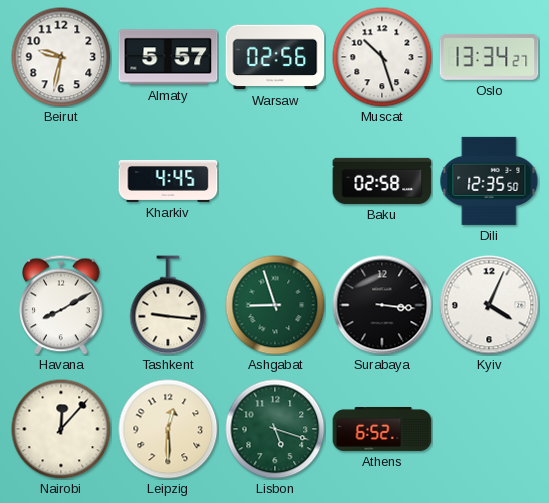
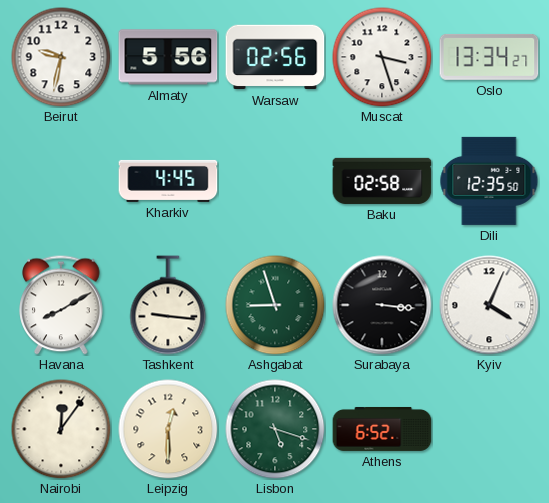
Almaty: 5:57 -> 5:56 (168, 57)
Muscat: 10:27 -> 3:27 (382, 57)
Nairobi: 12:07 -> 12:06 (61, 429)
